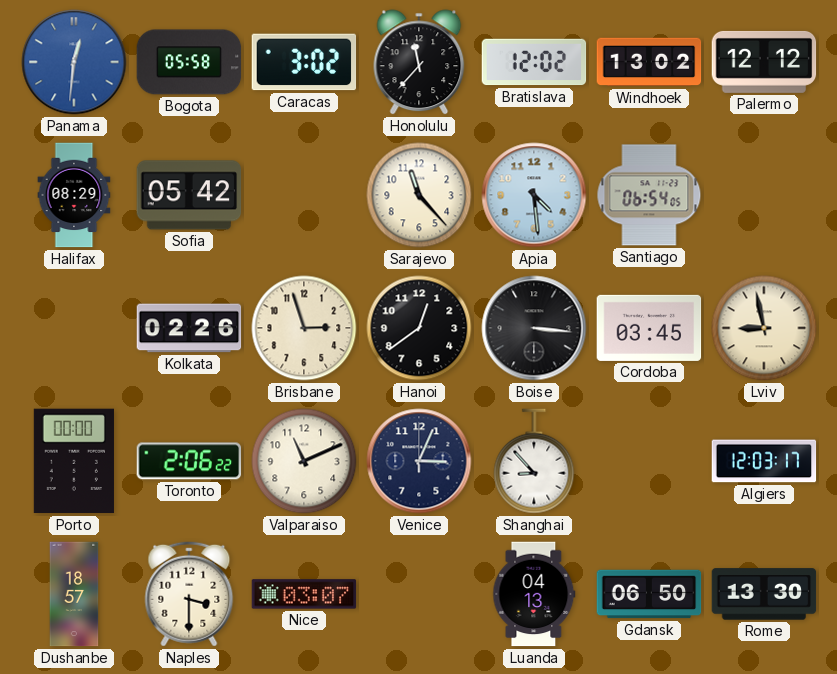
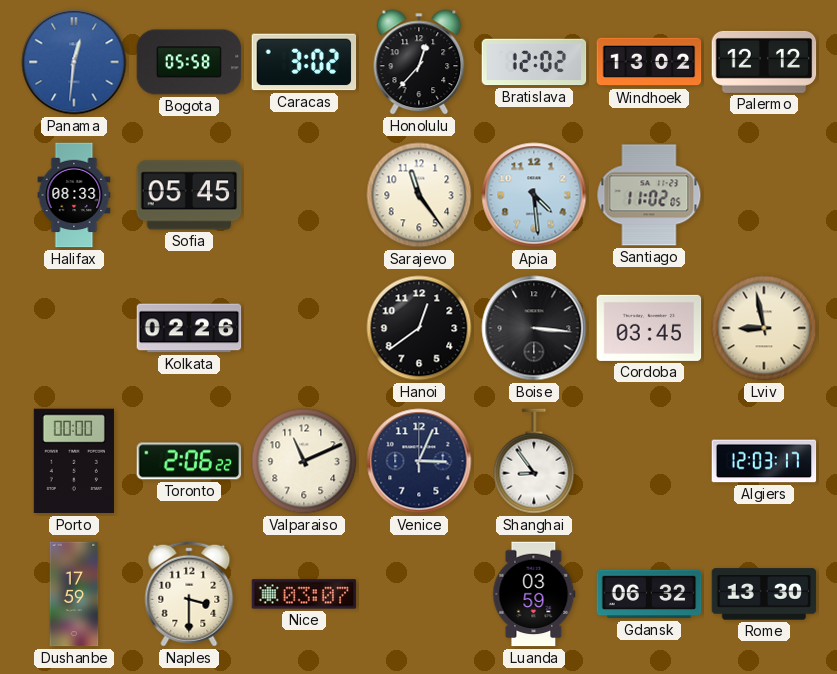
Honolulu: 11:37 -> 12:37 (419, 62)
Halifax: 08:29 -> 08:33 (74, 195)
Sofia: 05:42 -> 05:45 (189, 195)
Sarajevo: 11:23 -> 11:24 (419, 195)
Santiago: 06:54 -> 11:02 (649, 195)
Brisbane: 2:57 -> none (304, 328)
Shanghai: 8:53 -> 8:54 (534, 461)
Dushanbe: 18:57 -> 17:59 (74, 594)
Luanda: 04:13 -> 03:59 (534, 594)
Gdansk: 06:50 -> 06:32 (649, 594)
